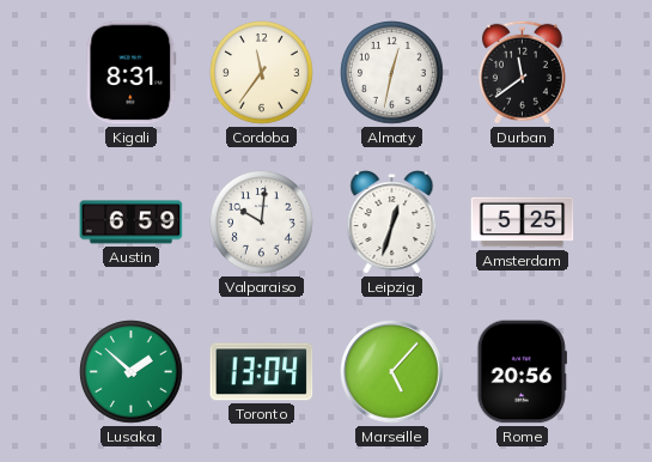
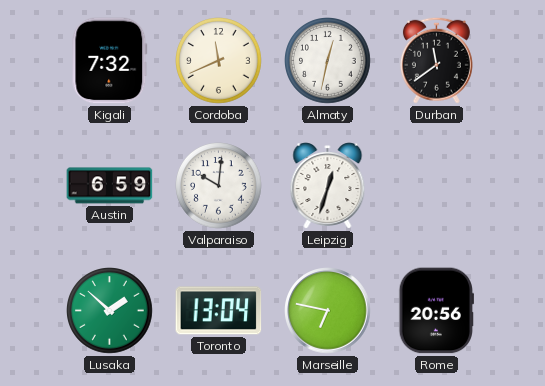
Kigali: 8:31 -> 7:32 (110, 61)
Cordoba: 11:36 -> 11:41 (219, 61)
Amsterdam: 5:25 -> none (523, 223)
Marseille: 5:07 -> 6:47 (328, 311)
